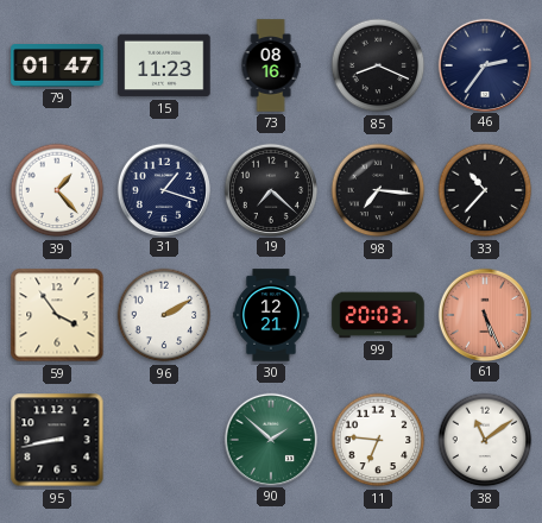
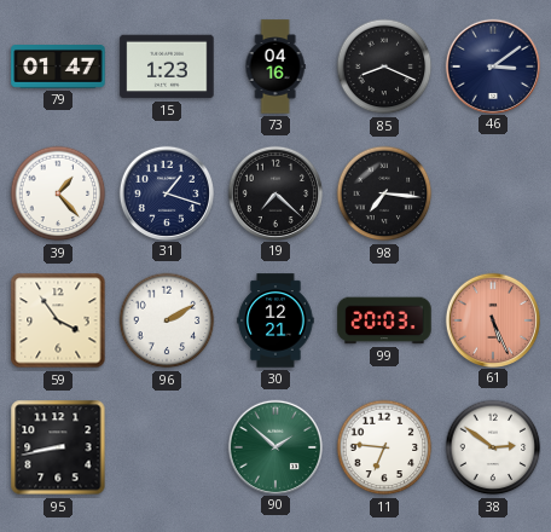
15: 11:23 -> 1:23 (167, 66)
73: 08:16 -> 04:16 (275, 66)
46: 2:36 -> 3:09 (492, 65)
33: 10:37 -> none (485, 190)
38: 11:09 -> 2:51 (493, 447)
